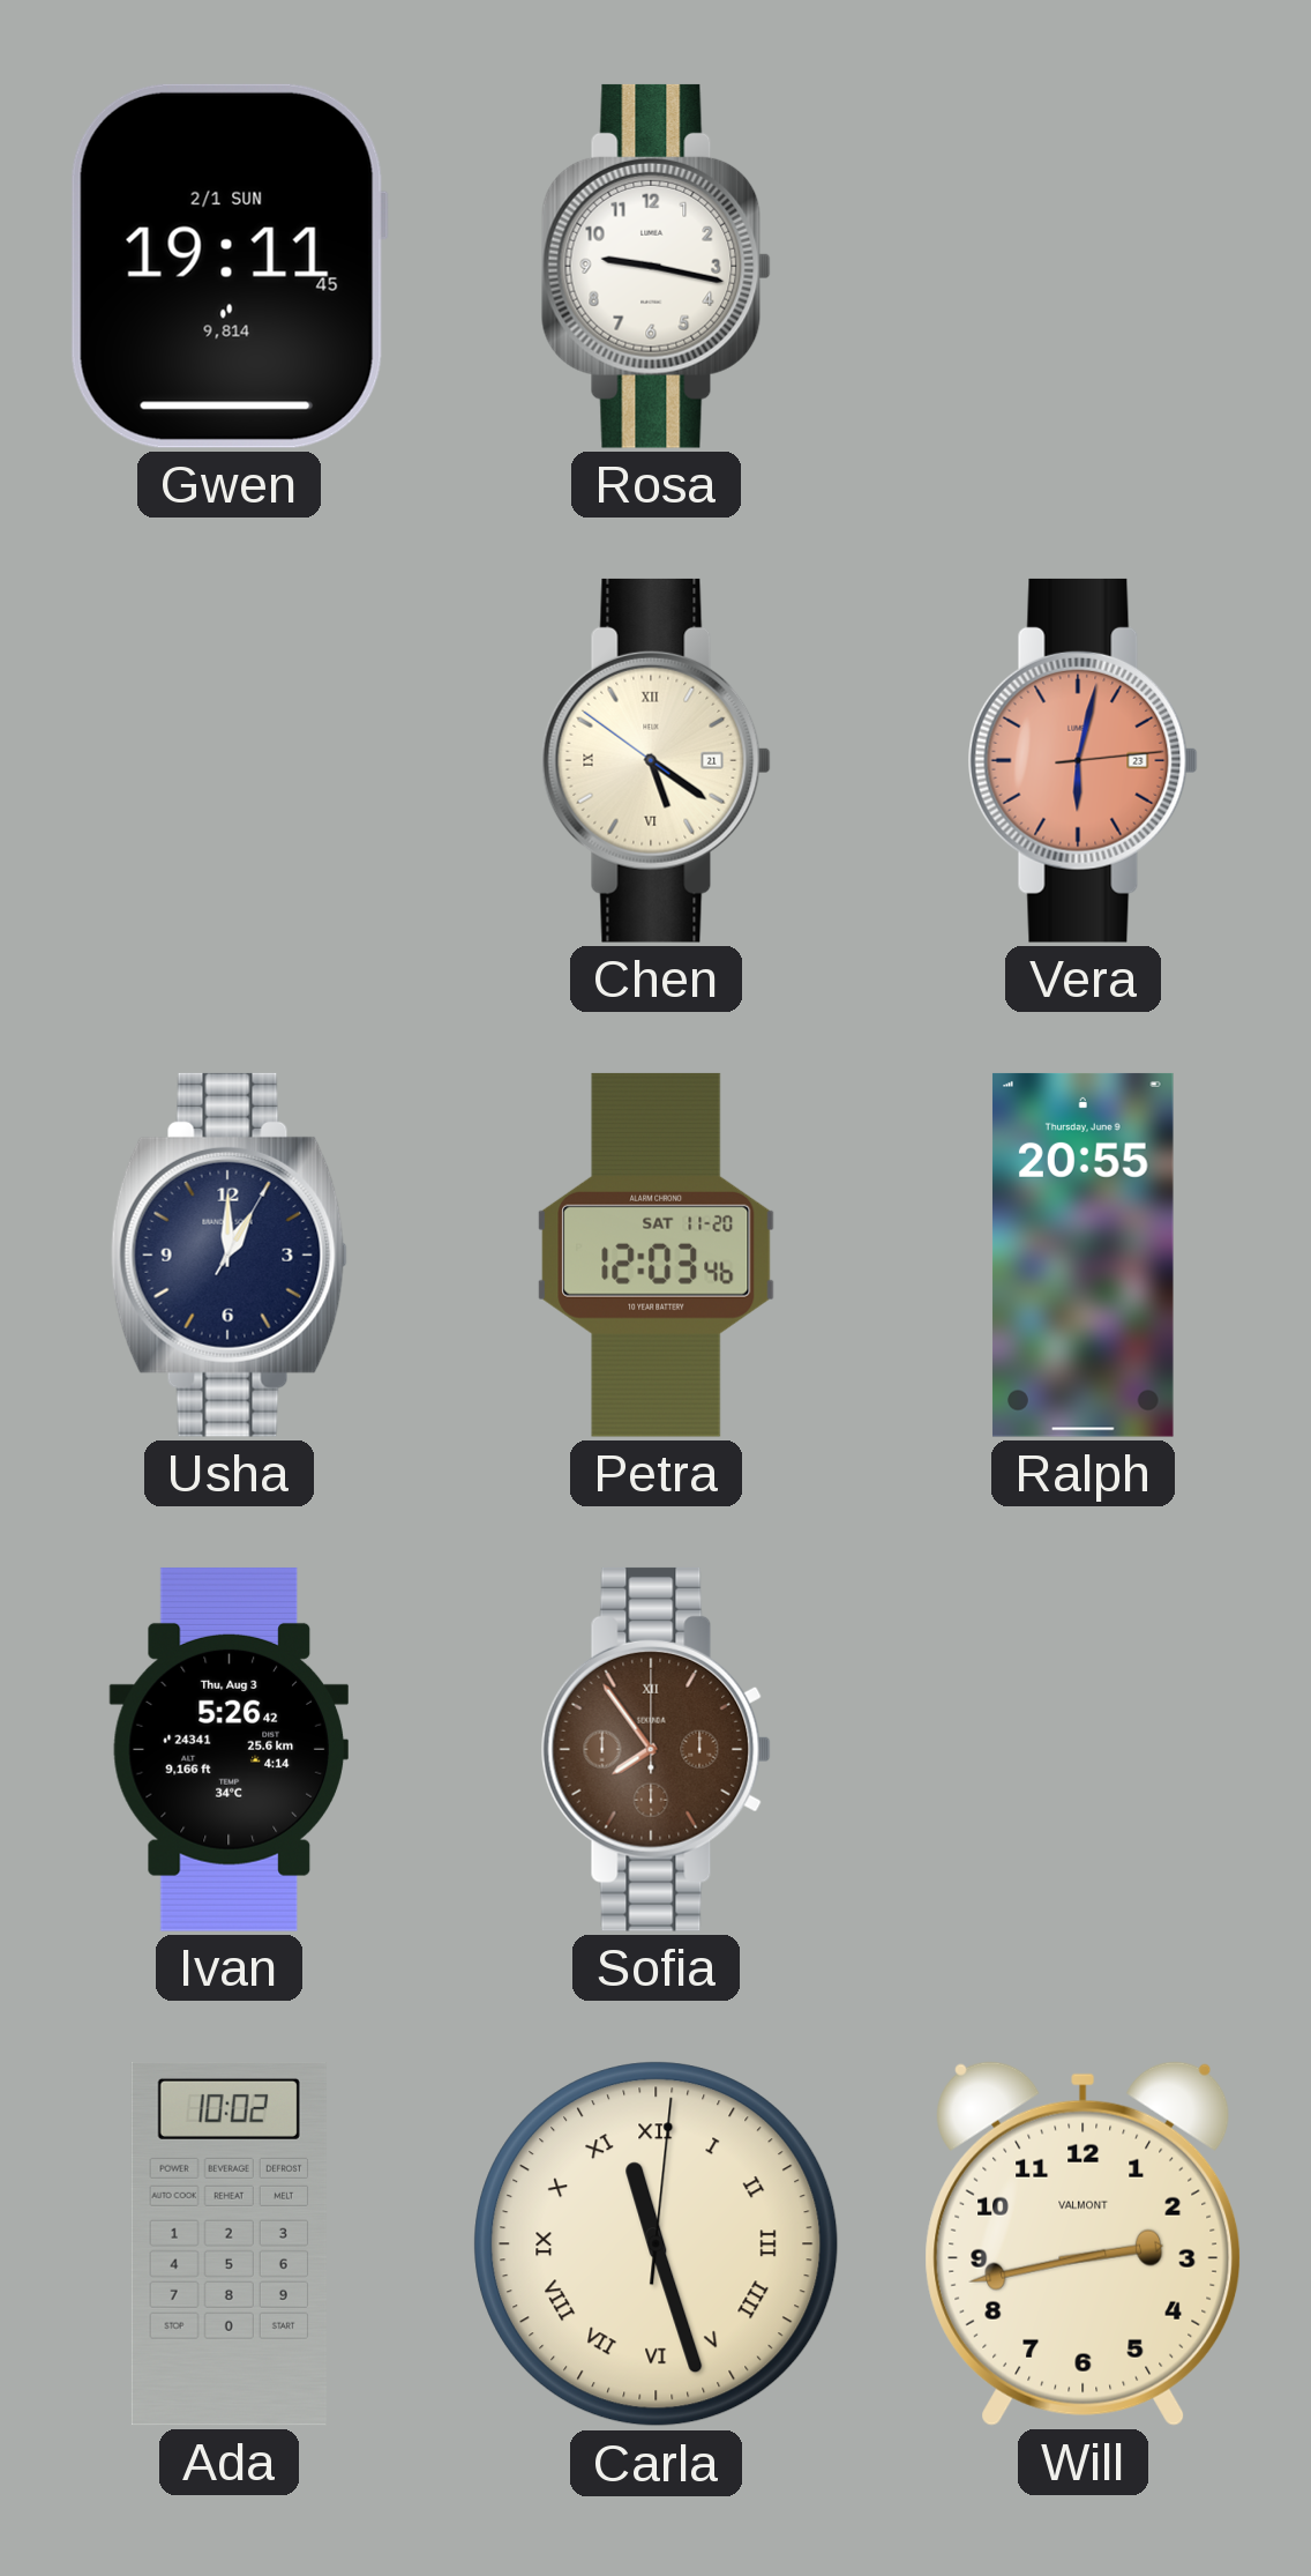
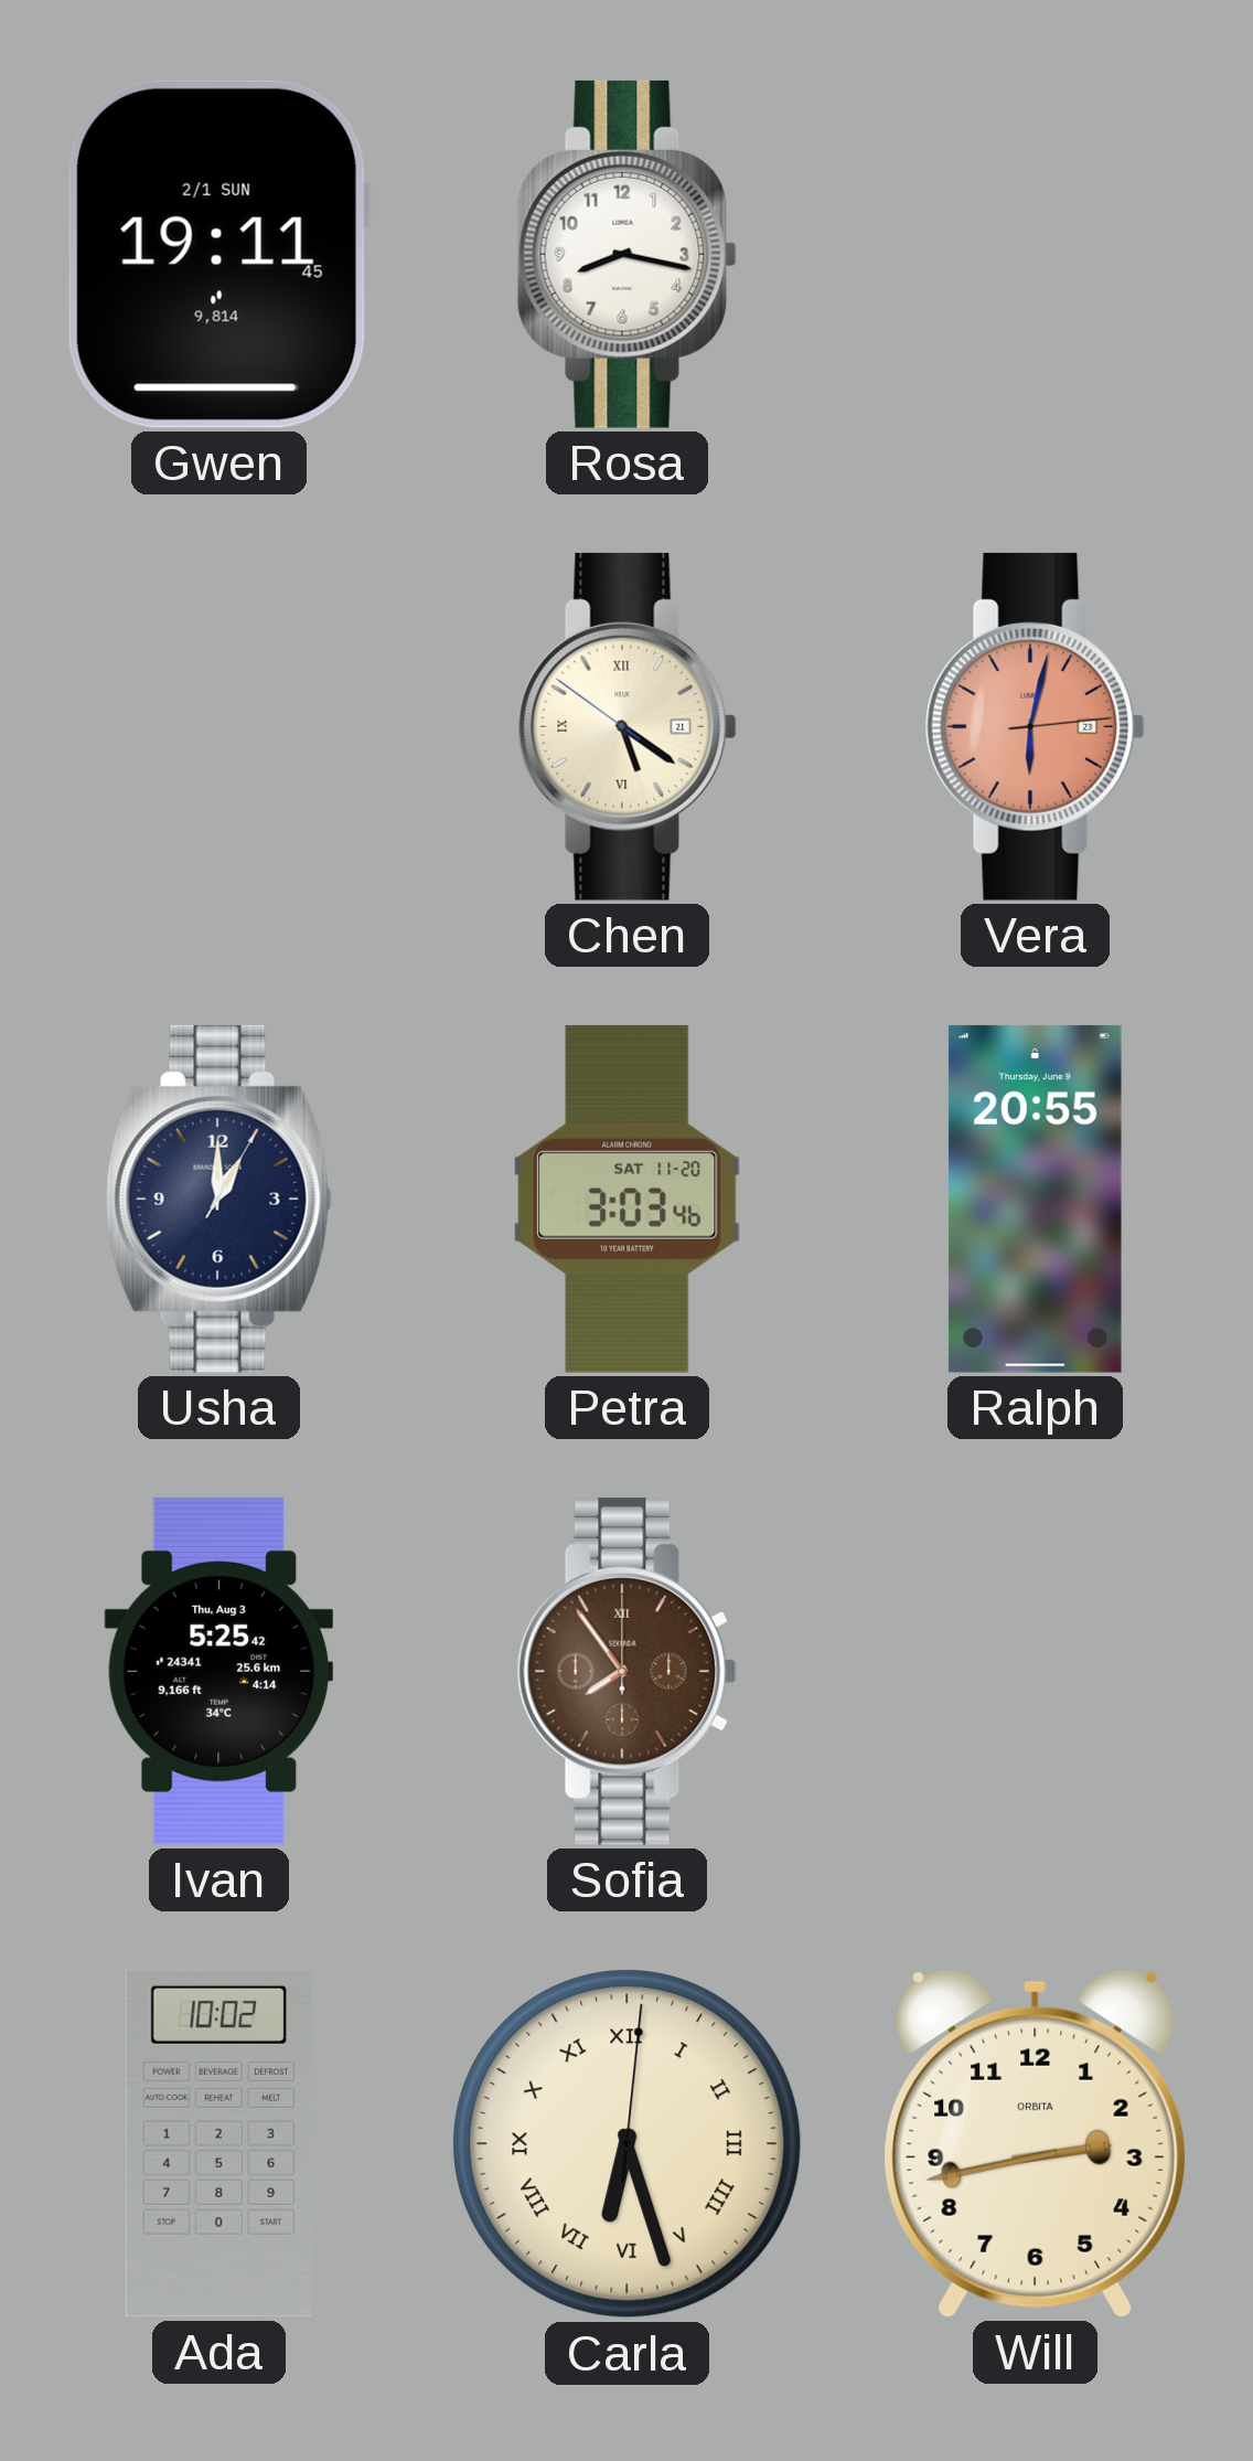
Rosa: 9:17 -> 8:17 (626, 254)
Petra: 12:03 -> 3:03 (628, 1198)
Ivan: 5:26 -> 5:25 (218, 1671)
Carla: 11:27 -> 6:27 (628, 2144)
Will brand: VALMONT -> ORBITA (1036, 2143)
